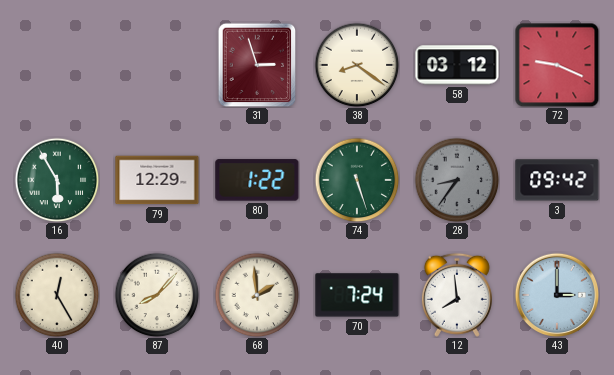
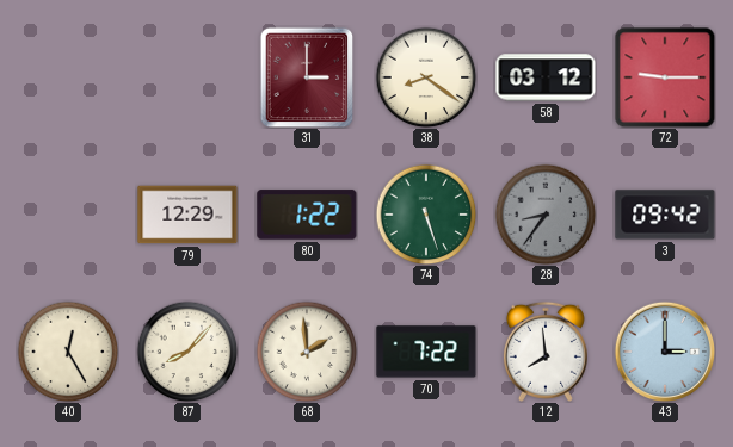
31: 2:57 -> 3:00 (307, 77)
72: 9:19 -> 9:15 (665, 77)
16: 5:55 -> none (57, 180)
70: 7:24 -> 7:22 (426, 352)
